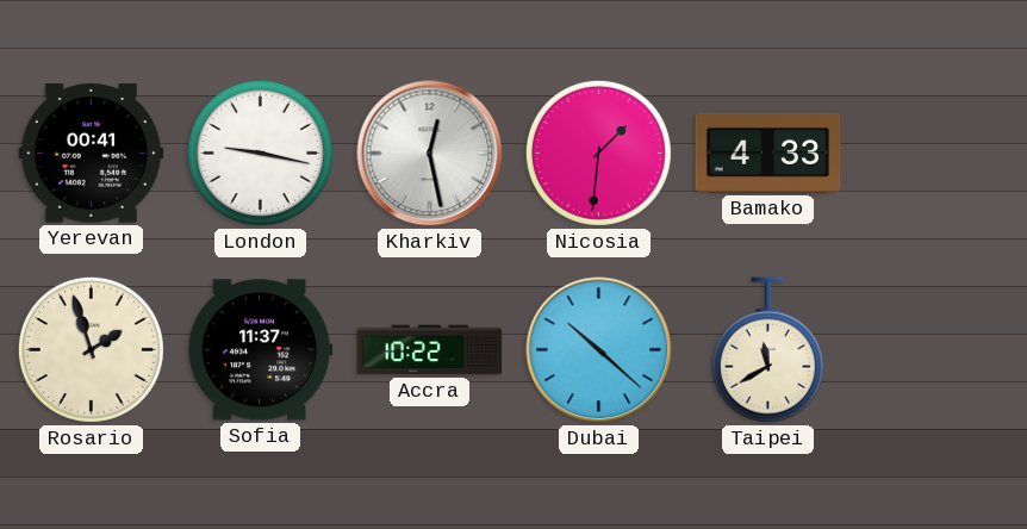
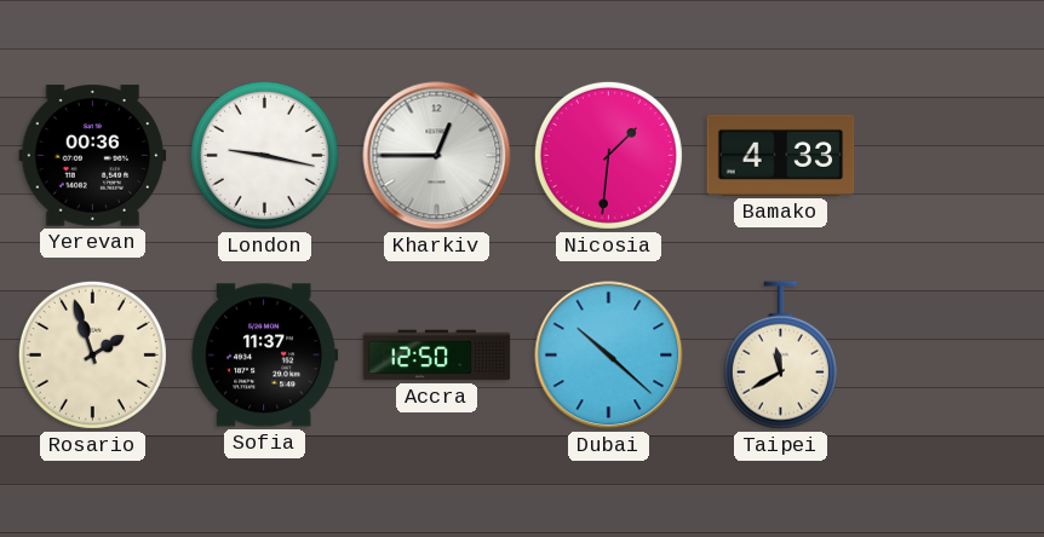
Yerevan: 00:41 -> 00:36 (93, 156)
Kharkiv: 12:28 -> 12:45 (437, 156)
Accra: 10:22 -> 12:50 (437, 356)
